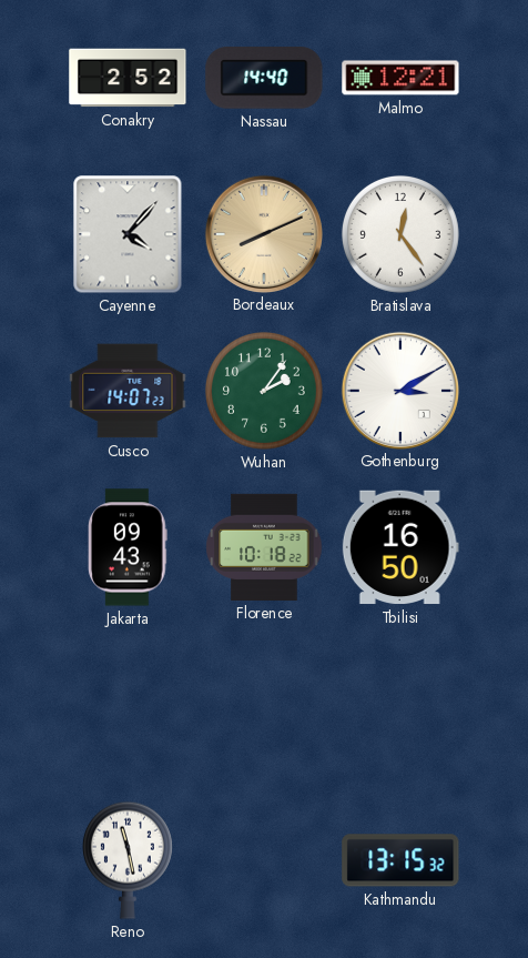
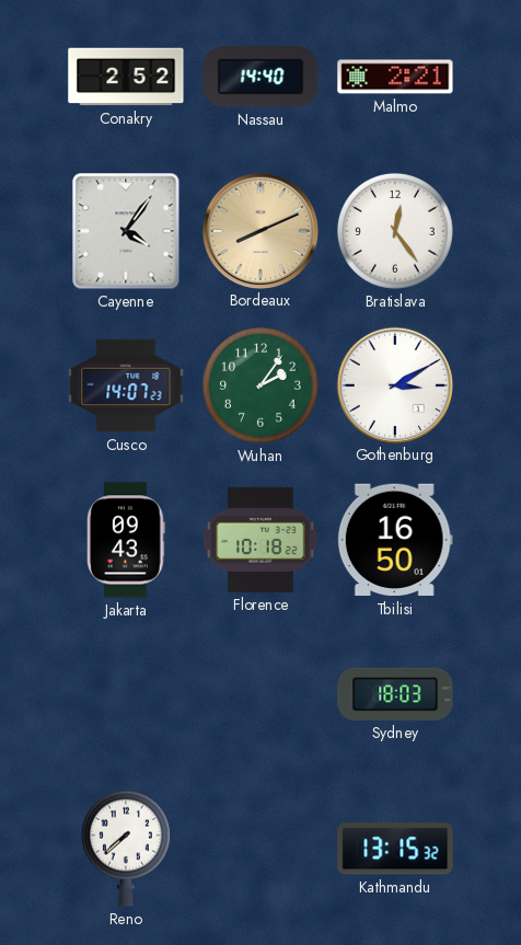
Malmo: 12:21 -> 2:21 (395, 77)
Cayenne: 4:07 -> 4:06 (126, 231)
Sydney: none -> 18:03 (395, 694)
Reno: 11:28 -> 7:38 (126, 849)
